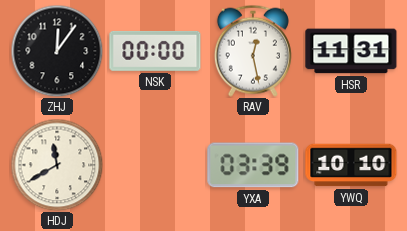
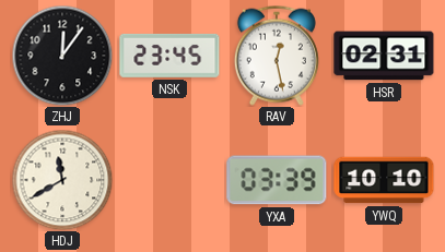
NSK: 00:00 -> 23:45 (169, 56)
HSR: 11:31 -> 02:31 (384, 56)
